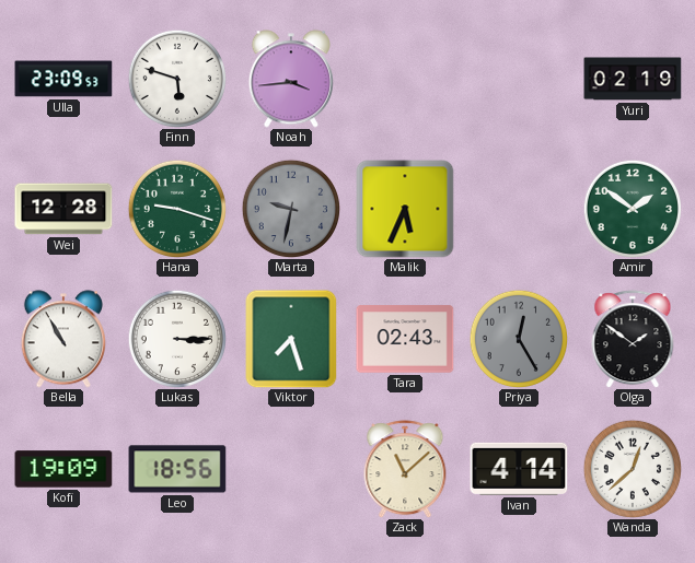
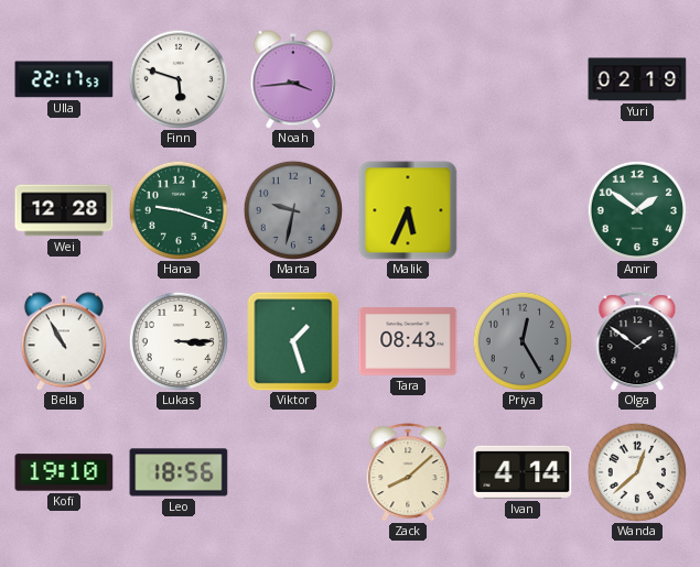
Ulla: 23:09 -> 22:17 (64, 79)
Viktor: 7:27 -> 1:27 (293, 341)
Tara: 02:43 -> 08:43 (408, 341)
Kofi: 19:09 -> 19:10 (64, 472)
Zack: 11:08 -> 8:08 (408, 472)
